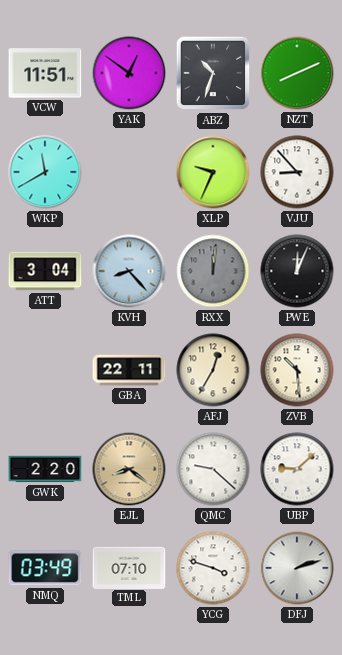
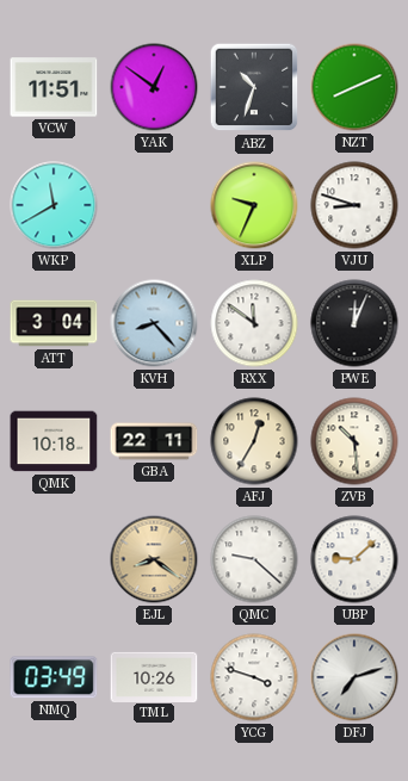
VJU: 8:53 -> 8:48 (354, 205)
RXX: 12:01 -> 11:51 (254, 323)
RXX dial: grey -> white (254, 323)
QMK: none -> 10:18 (54, 441)
GWK: 2:20 -> none (45, 469)
TML: 07:10 -> 10:26 (154, 676)
DFJ: 2:12 -> 7:12 (354, 677)
